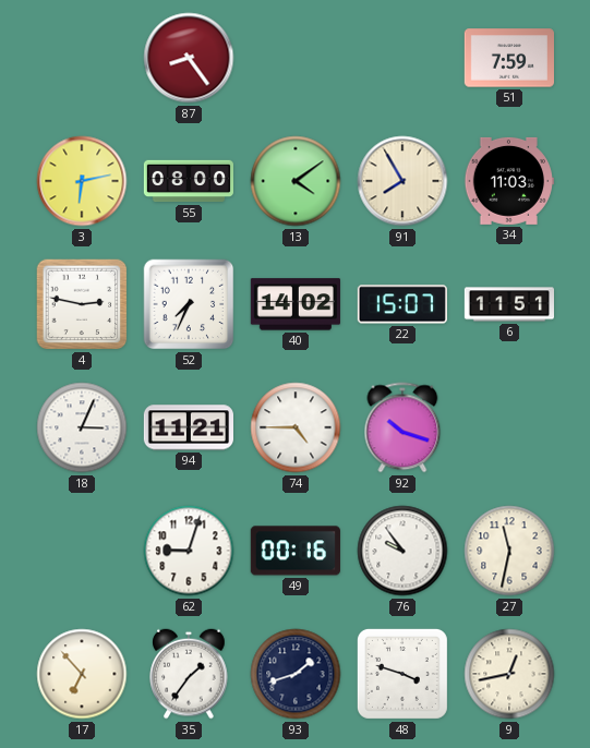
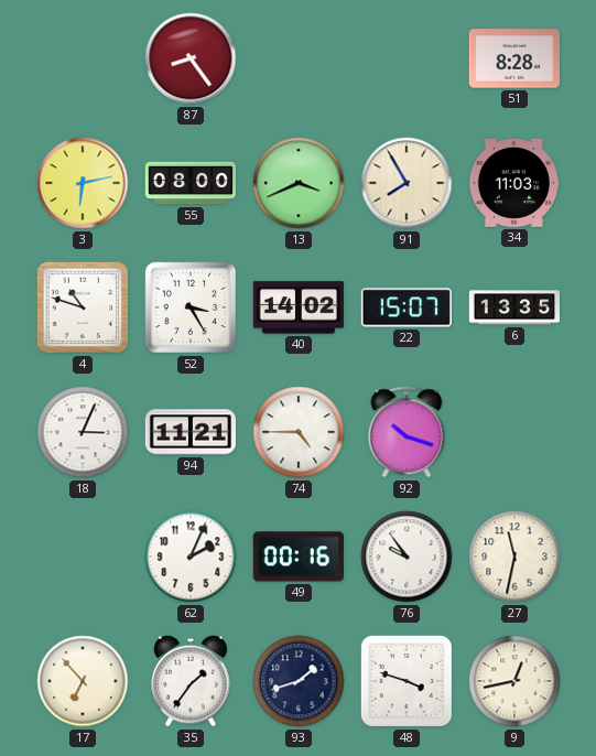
51: 7:59 -> 8:28 (513, 58)
13: 4:09 -> 3:41 (299, 183)
4: 2:47 -> 10:48 (83, 307)
52: 7:34 -> 3:25 (191, 307)
6: 11:51 -> 13:35 (513, 307)
62: 9:03 -> 2:04 (191, 557)
